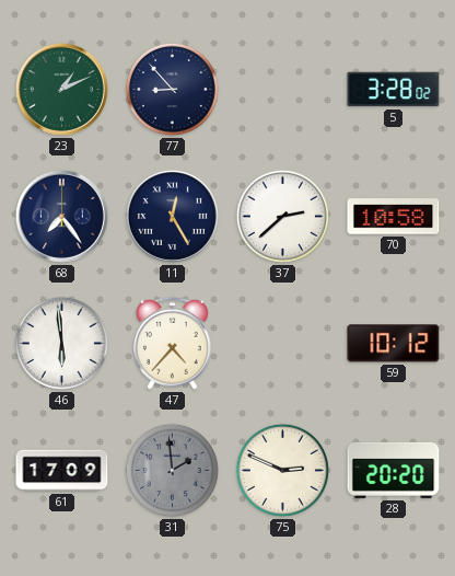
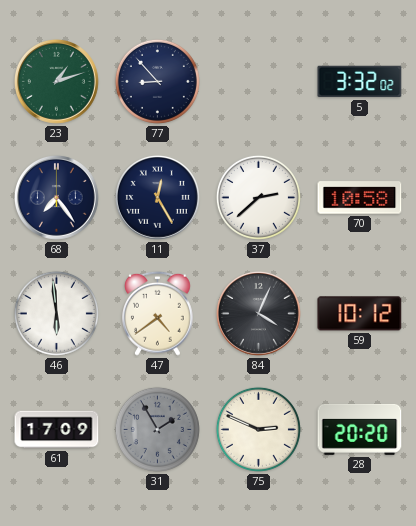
23: 1:11 -> 1:12 (56, 81)
5: 3:28 -> 3:32 (360, 82)
47: 4:37 -> 4:39 (158, 313)
84: none -> 4:04 (258, 313)
31: 1:59 -> 1:55 (157, 429)
